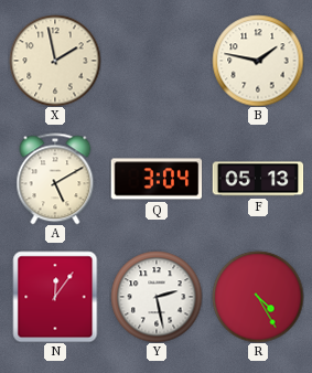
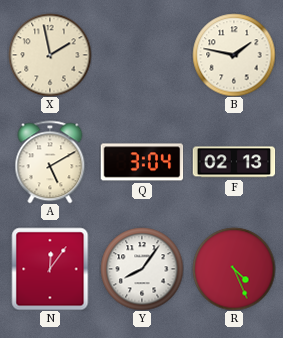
F: 05:13 -> 02:13 (234, 162)
Y: 2:28 -> 8:06 (142, 269)
R: 4:25 -> 4:26 (234, 269)
